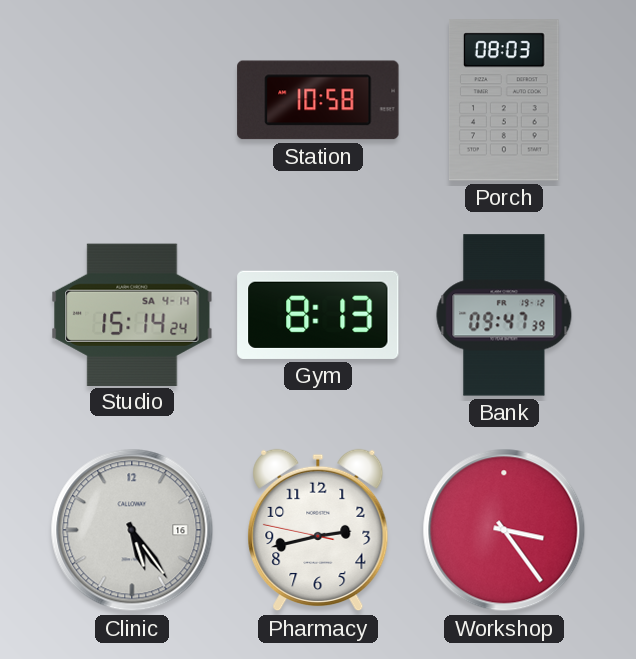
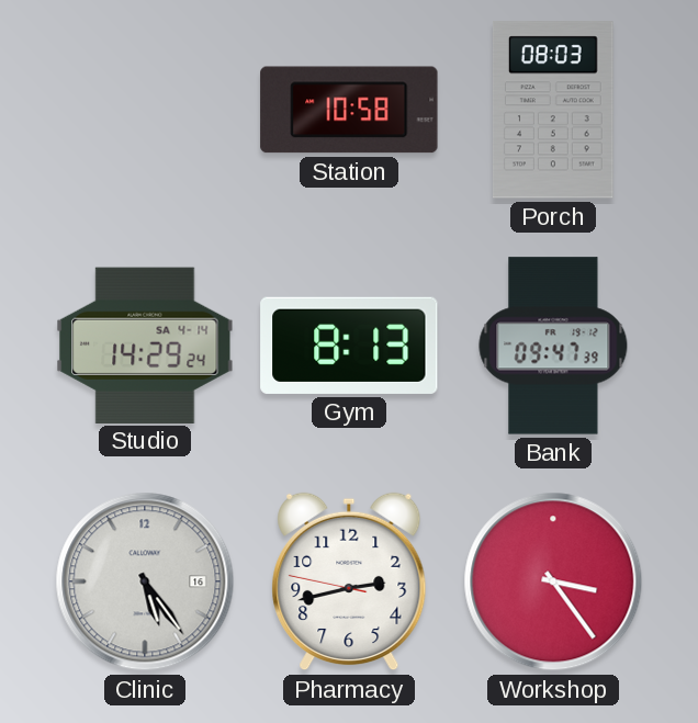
Studio: 15:14 -> 14:29 (145, 344)
